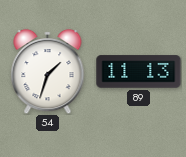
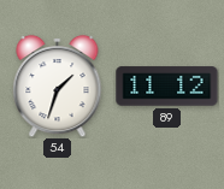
89: 11:13 -> 11:12 (167, 87)
